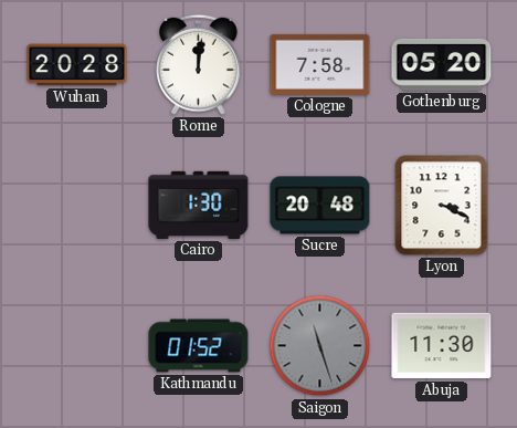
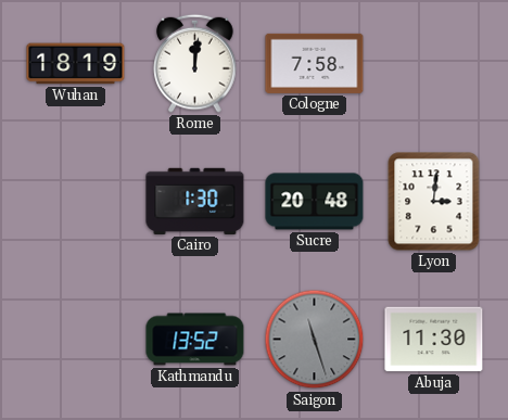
Wuhan: 20:28 -> 18:19 (76, 64)
Gothenburg: 05:20 -> none (442, 64)
Lyon: 3:19 -> 3:01 (434, 202)
Kathmandu: 01:52 -> 13:52 (195, 340)
